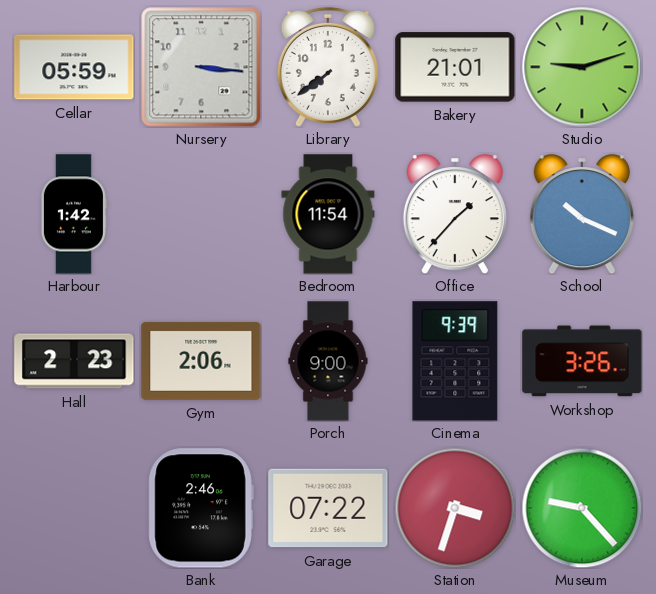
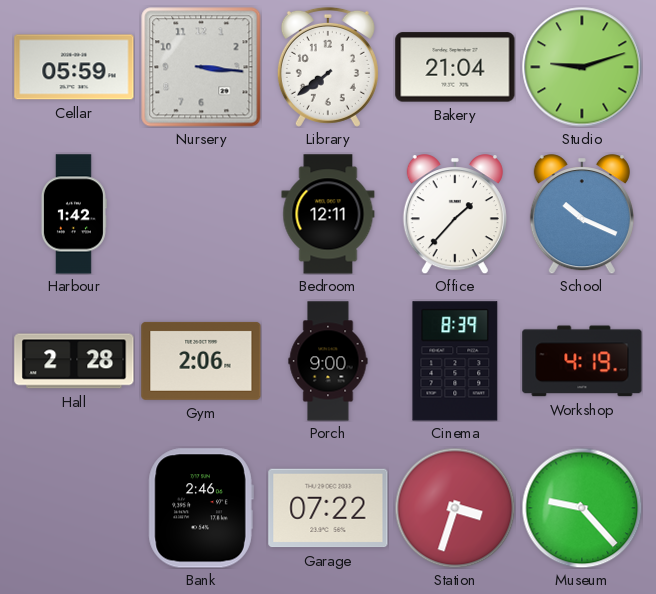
Bakery: 21:01 -> 21:04 (455, 67)
Bedroom: 11:54 -> 12:11 (328, 214)
Hall: 2:23 -> 2:28 (74, 361)
Cinema: 9:39 -> 8:39 (455, 361)
Workshop: 3:26 -> 4:19 (582, 361)
